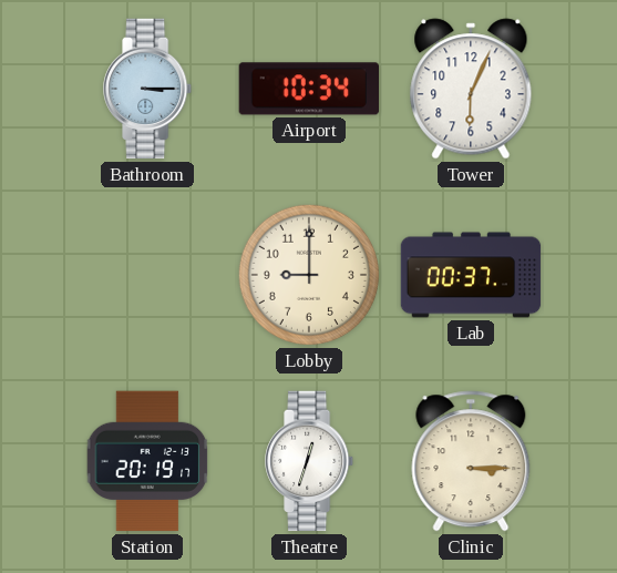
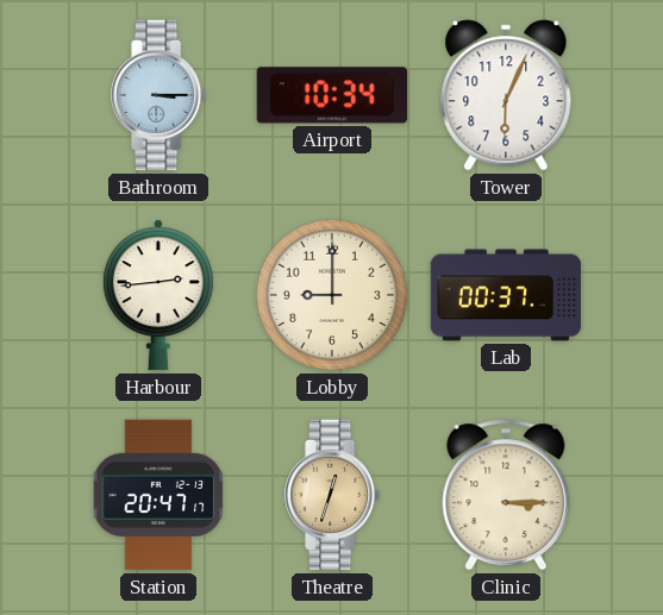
Harbour: none -> 2:44 (158, 295)
Station: 20:19 -> 20:47 (158, 495)
Theatre dial: white -> champagne (333, 495)
